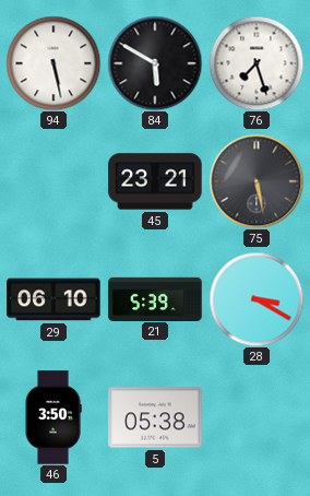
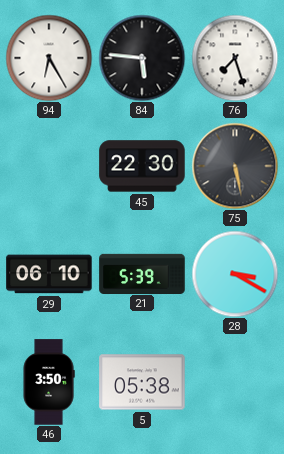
94: 5:28 -> 6:25 (49, 58)
84: 5:50 -> 5:46 (142, 58)
45: 23:21 -> 22:30 (142, 166)
